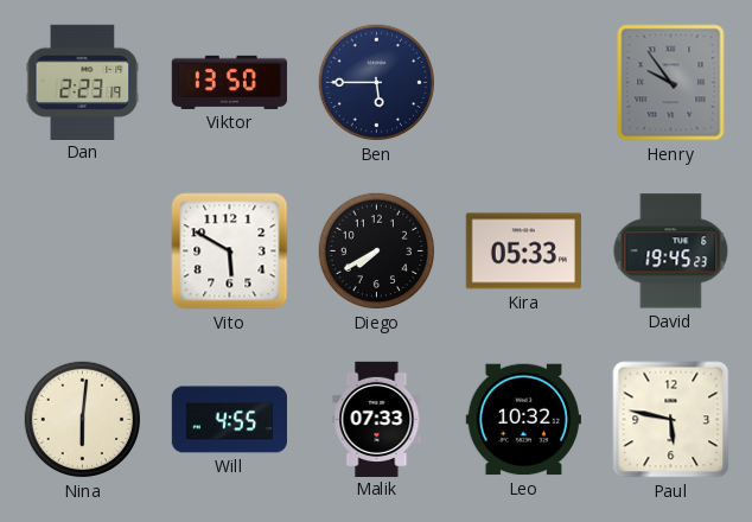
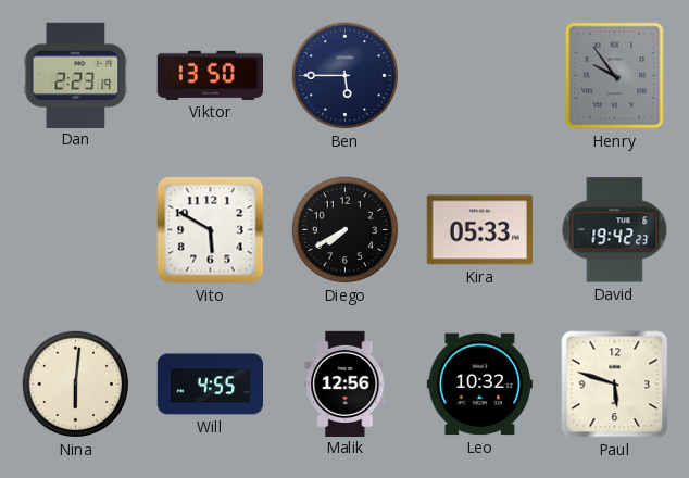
David: 19:45 -> 19:42 (615, 230)
Malik: 07:33 -> 12:56 (346, 383)
Paul: 5:47 -> 5:48 (615, 385)
